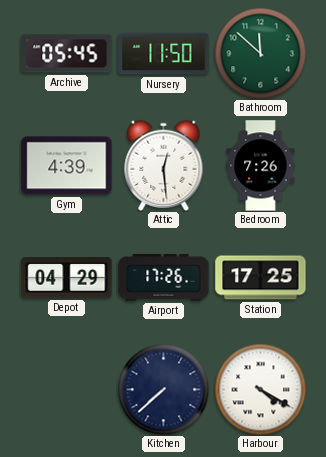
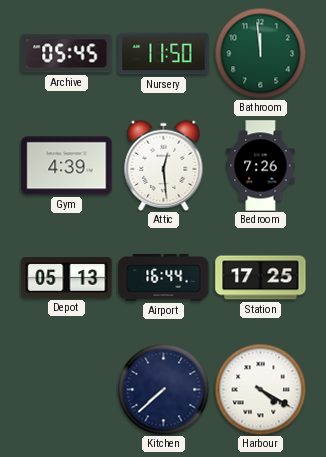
Bathroom: 11:52 -> 11:59 (260, 53)
Depot: 04:29 -> 05:13 (67, 278)
Airport: 17:26 -> 16:44 (164, 277)
